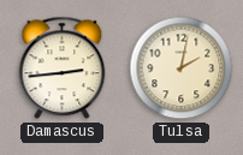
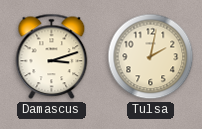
Damascus: 2:44 -> 3:12 (52, 57)
